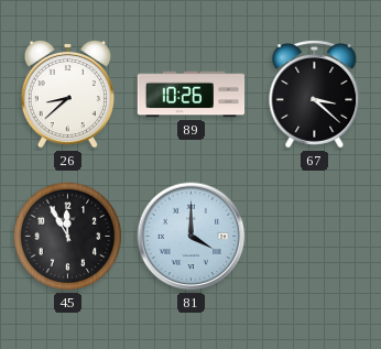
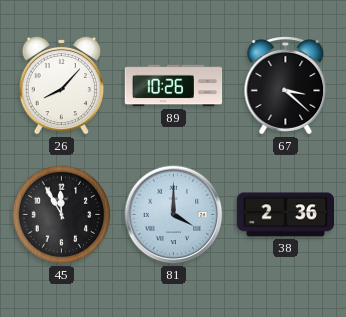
26: 8:38 -> 8:07 (61, 85)
38: none -> 2:36 (285, 215)
